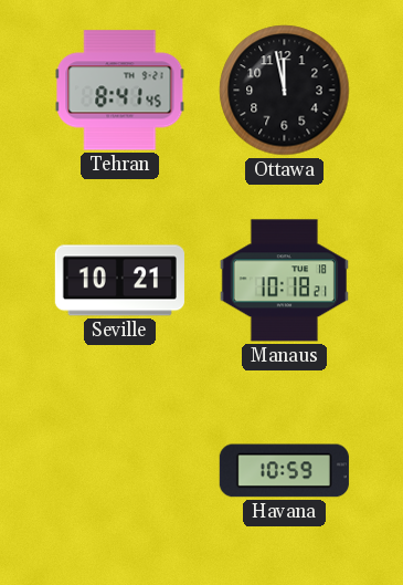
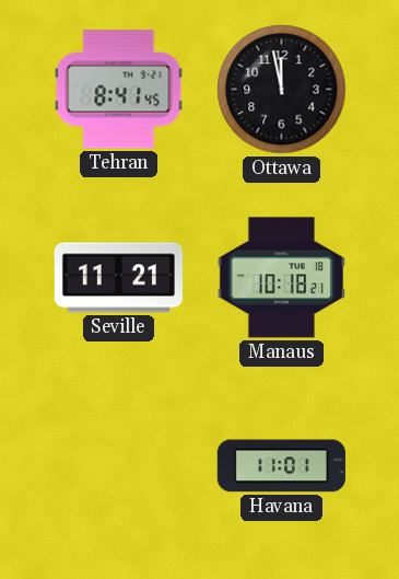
Seville: 10:21 -> 11:21 (118, 278)
Havana: 10:59 -> 11:01 (281, 466)
